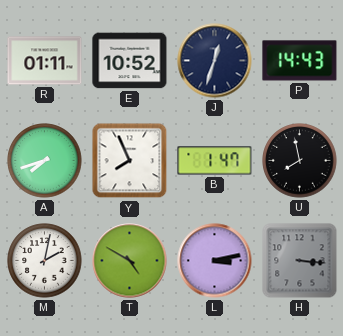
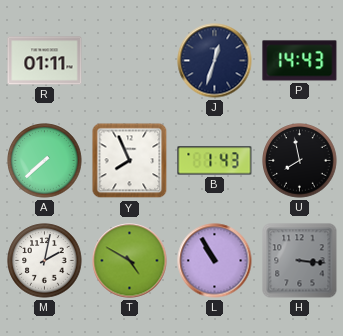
E: 10:52 -> none (130, 61)
A: 7:42 -> 7:38 (45, 161)
B: 1:47 -> 1:43 (215, 161)
L: 3:13 -> 10:55 (215, 261)
